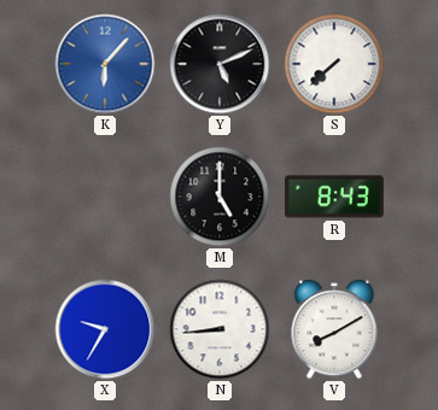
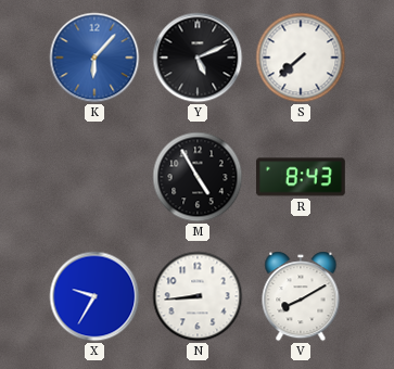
M: 5:00 -> 4:55 (198, 177)
